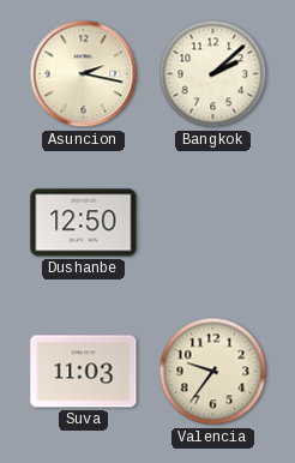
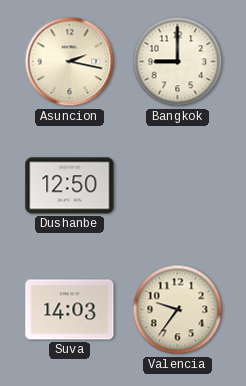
Bangkok: 2:08 -> 9:00 (178, 62)
Suva: 11:03 -> 14:03 (70, 310)
